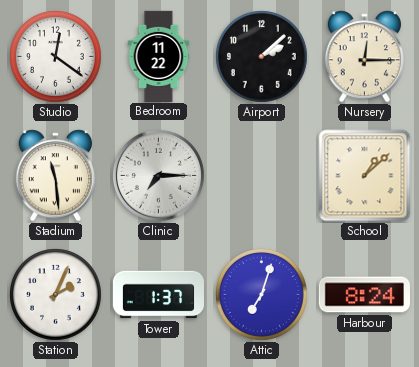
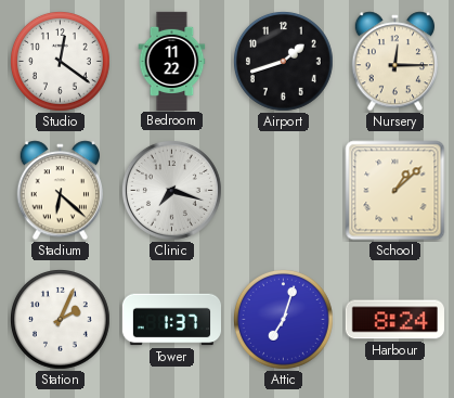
Airport: 2:08 -> 1:42 (284, 62)
Stadium: 11:29 -> 6:22 (60, 191)
Clinic: 7:15 -> 7:18 (171, 190)
